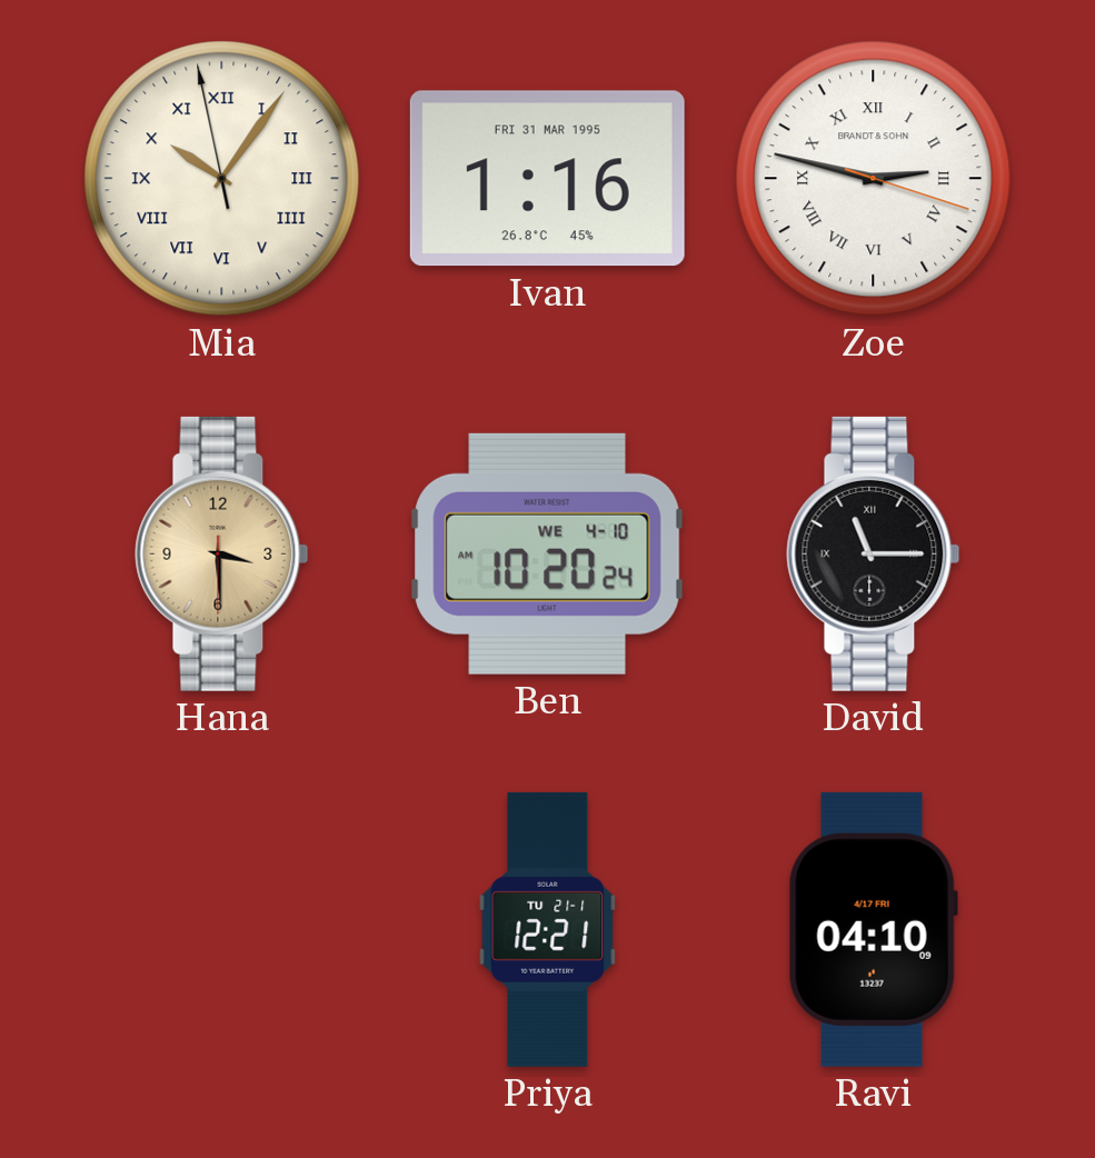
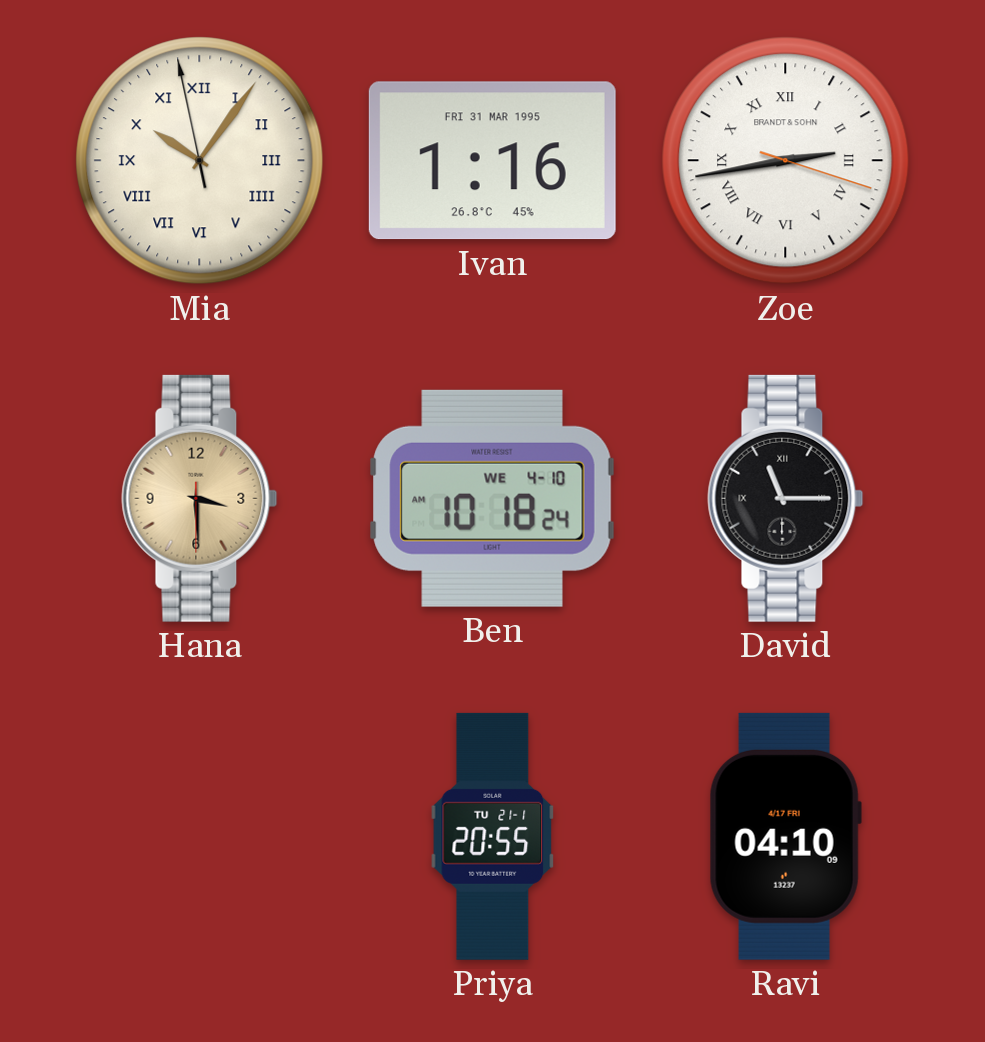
Zoe: 2:47 -> 2:43 (786, 161)
Ben: 10:20 -> 10:18 (492, 498)
Priya: 12:21 -> 20:55 (493, 836)
